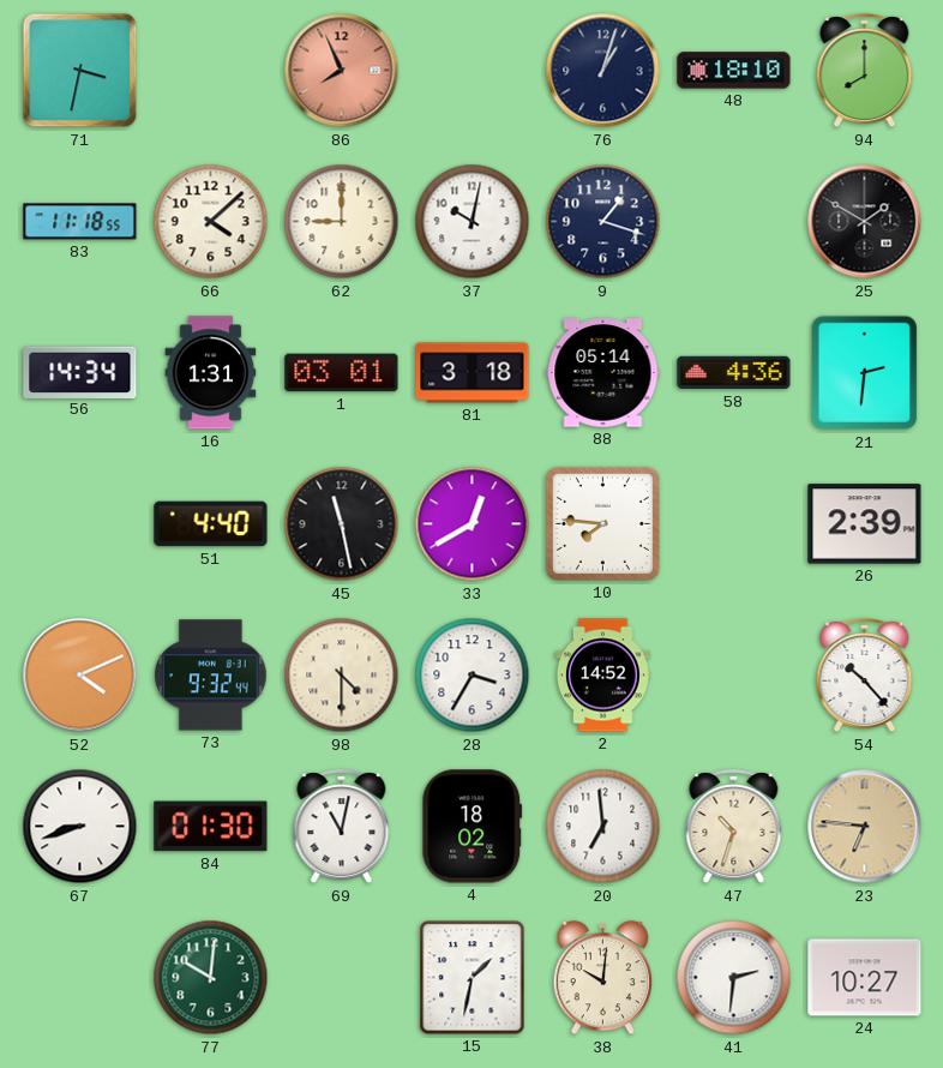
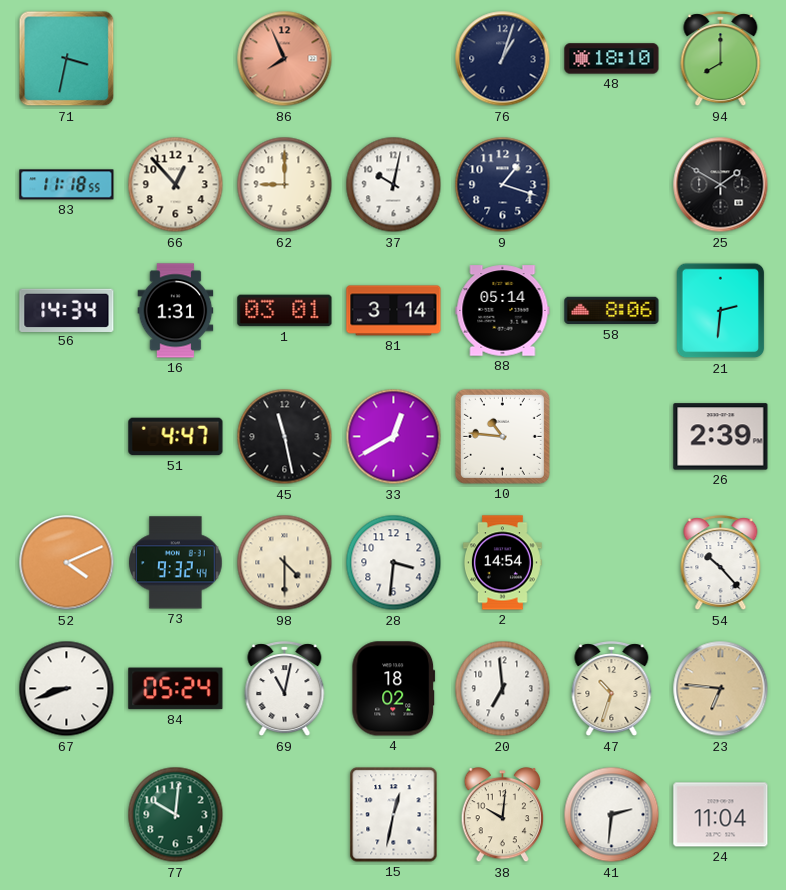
66: 4:08 -> 12:53 (176, 185)
81: 3:18 -> 3:14 (394, 311)
58: 4:36 -> 8:06 (612, 311)
51: 4:40 -> 4:47 (176, 437)
10: 7:46 -> 10:46 (502, 436)
28: 3:35 -> 3:31 (394, 563)
2: 14:52 -> 14:54 (502, 563)
84: 01:30 -> 05:24 (176, 689)
15: 1:32 -> 12:32 (394, 815)
24: 10:27 -> 11:04 (721, 815)
